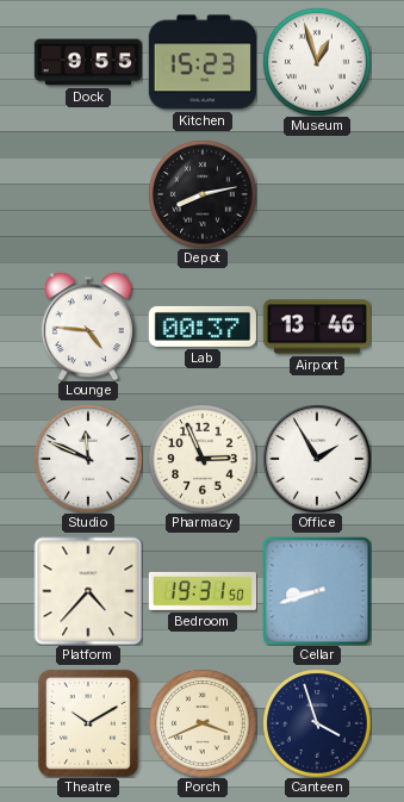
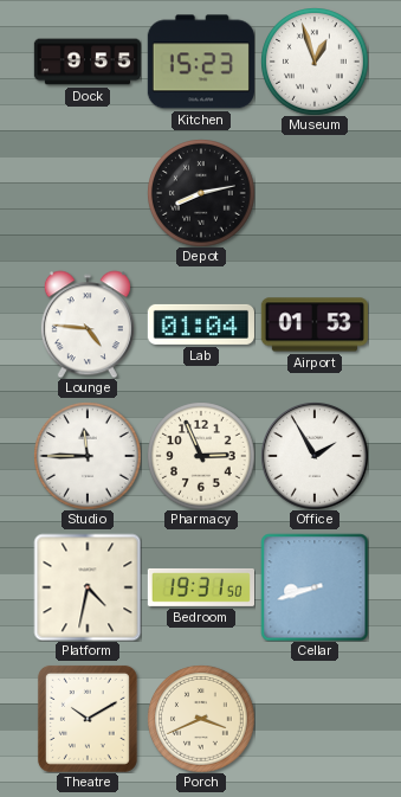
Lab: 00:37 -> 01:04 (201, 324)
Airport: 13:46 -> 01:53 (315, 324)
Studio: 11:49 -> 11:45 (88, 456)
Platform: 4:37 -> 4:32 (88, 587)
Canteen: 3:57 -> none (317, 723)
